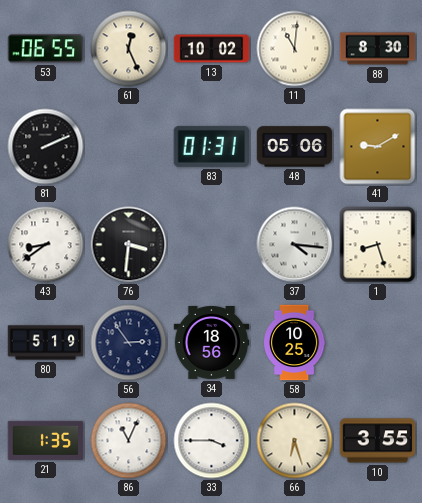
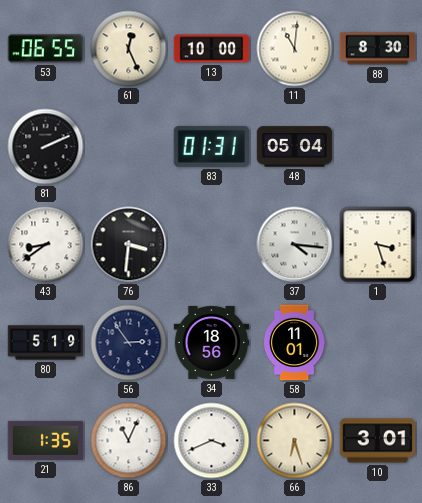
13: 10:02 -> 10:00 (212, 49)
48: 05:06 -> 05:04 (295, 147)
41: 9:10 -> none (378, 147)
1: 8:27 -> 3:27 (378, 245)
58: 10:25 -> 11:01 (294, 343)
33: 3:45 -> 3:41 (212, 441)
10: 3:55 -> 3:01 (378, 441)
